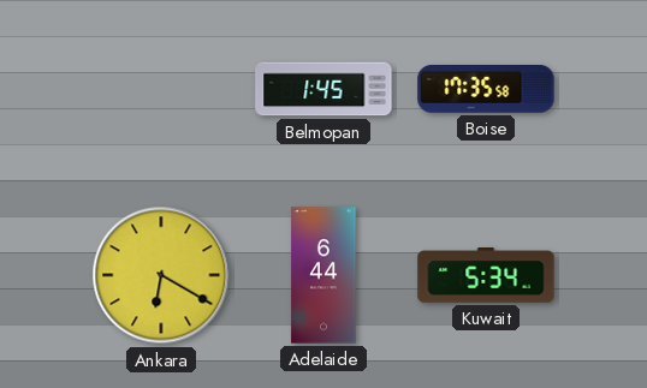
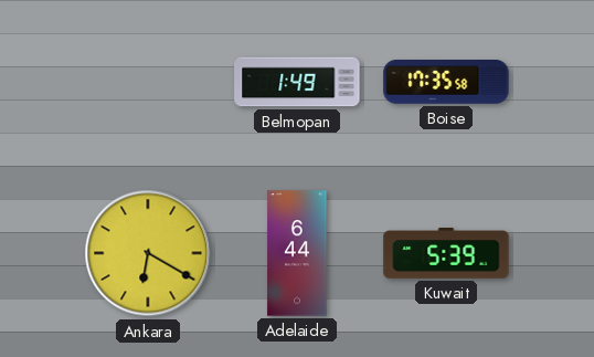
Belmopan: 1:45 -> 1:49 (297, 82)
Kuwait: 5:34 -> 5:39 (446, 253)
